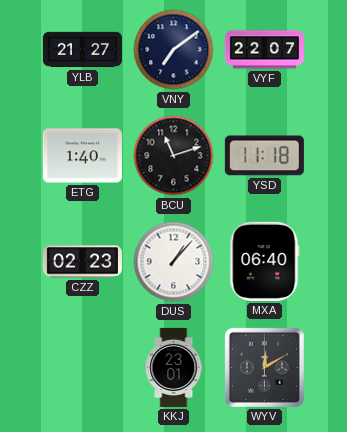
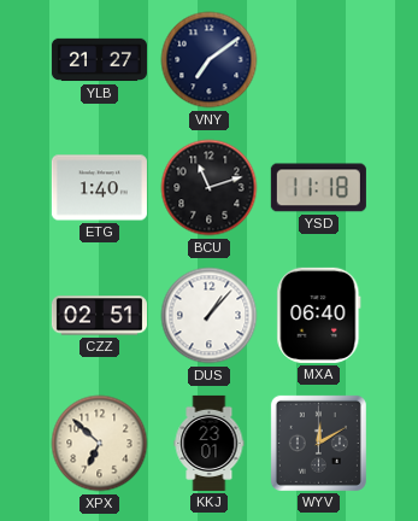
VYF: 22:07 -> none (264, 50)
CZZ: 02:23 -> 02:51 (99, 316)
XPX: none -> 6:52 (100, 444)
